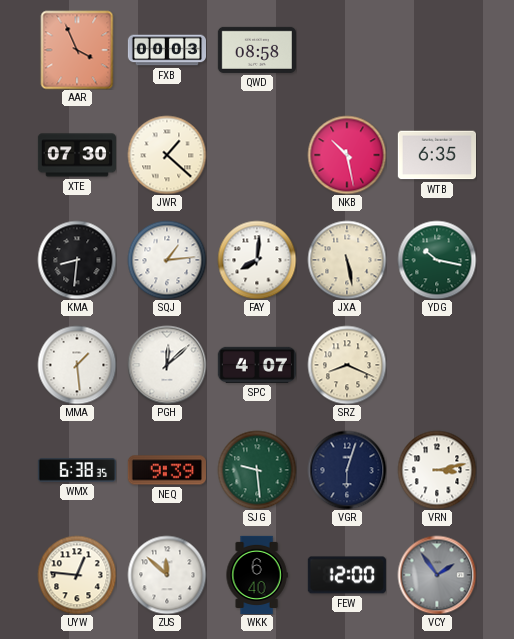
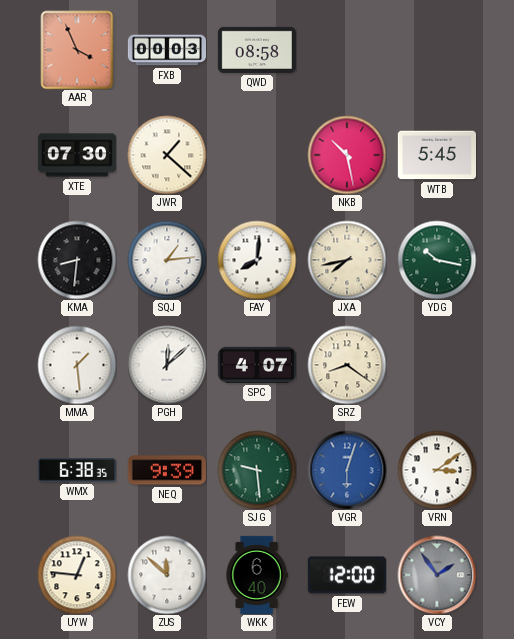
WTB: 6:35 -> 5:45 (436, 155)
JXA: 5:28 -> 7:43 (347, 260)
SRZ: 8:19 -> 8:21 (347, 365)
VGR dial: navy -> blue (347, 470)
VRN: 3:13 -> 3:09 (437, 470)
